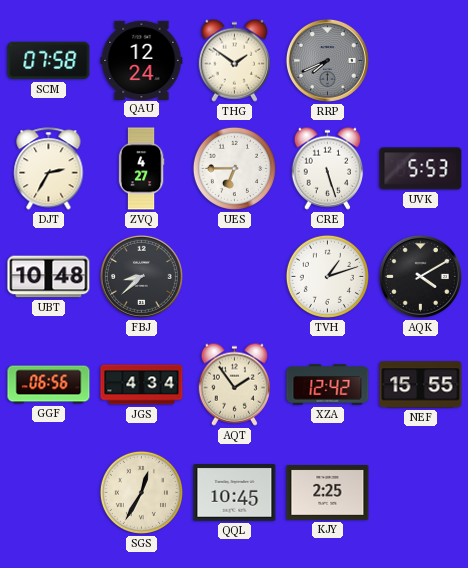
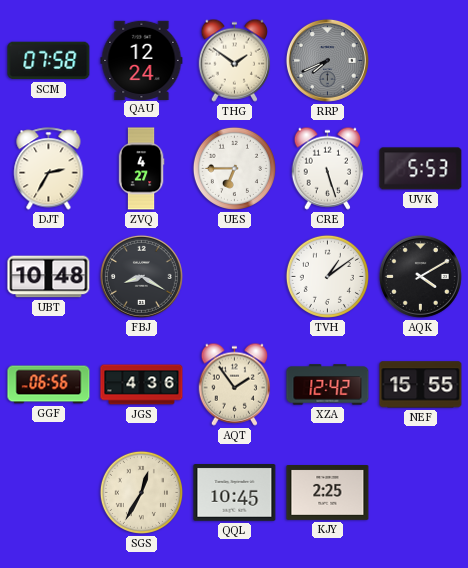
FBJ: 8:38 -> 8:20 (141, 276)
TVH: 1:12 -> 1:09 (327, 276)
JGS: 4:34 -> 4:36 (142, 385)
